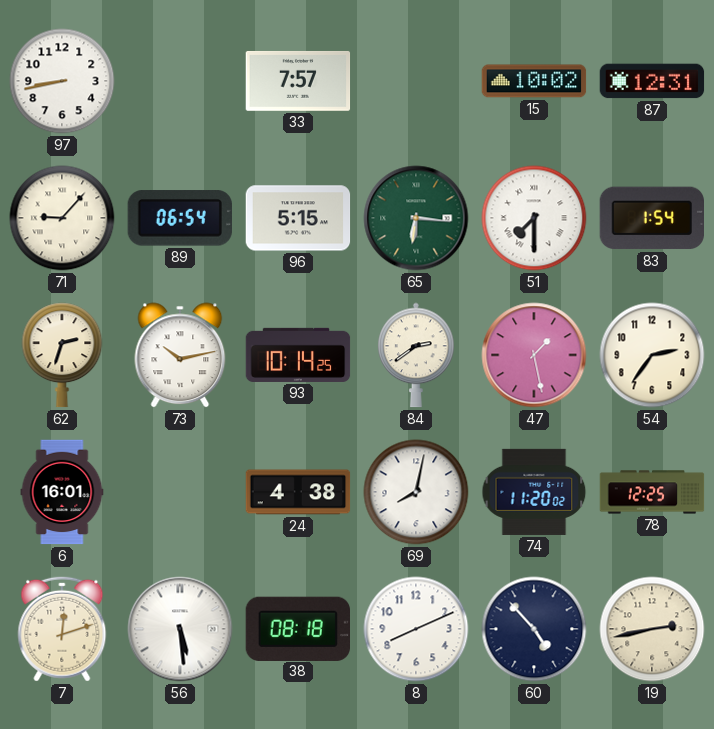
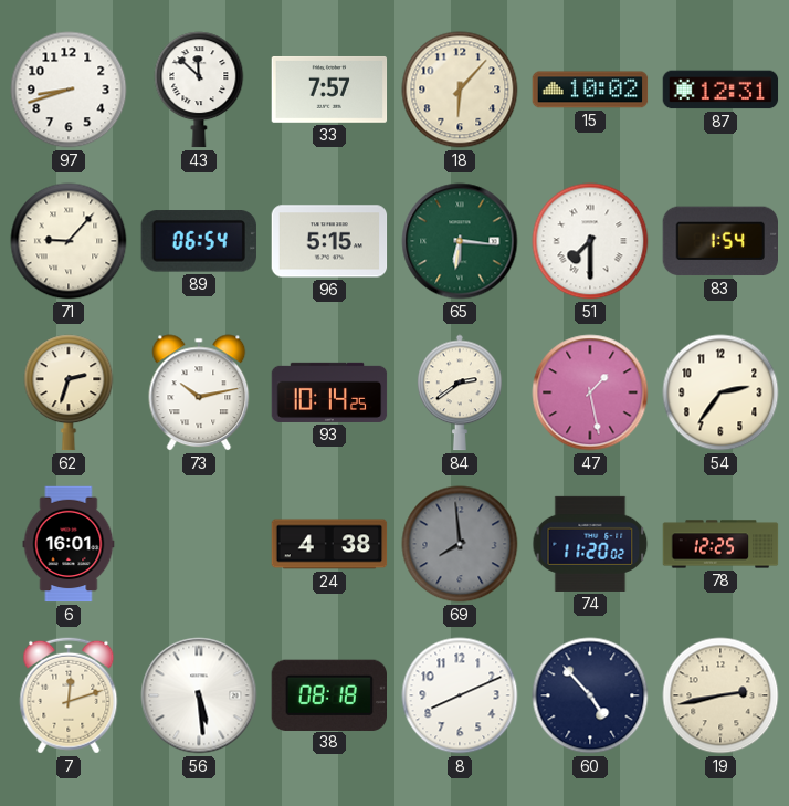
97: 8:43 -> 8:42 (69, 90)
43: none -> 11:52 (199, 90)
18: none -> 6:07 (460, 90)
69: 8:02 -> 7:59 (460, 544)
69 dial: white -> grey (460, 544)
